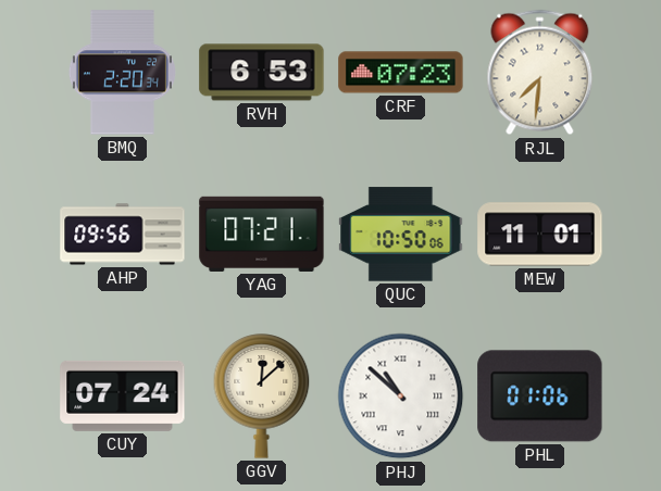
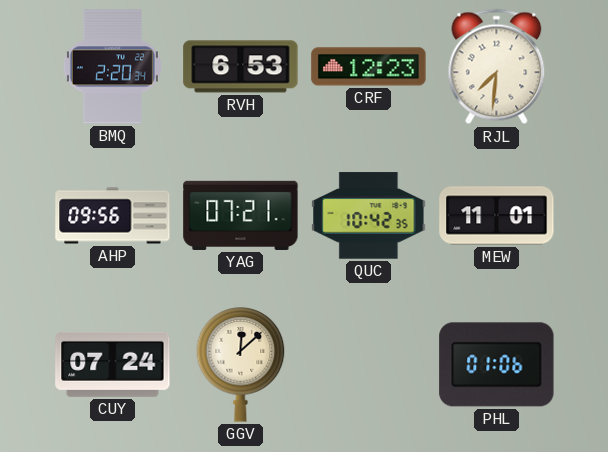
CRF: 07:23 -> 12:23 (369, 67)
QUC: 10:50 -> 10:42 (369, 216)
PHJ: 10:52 -> none (401, 396)
